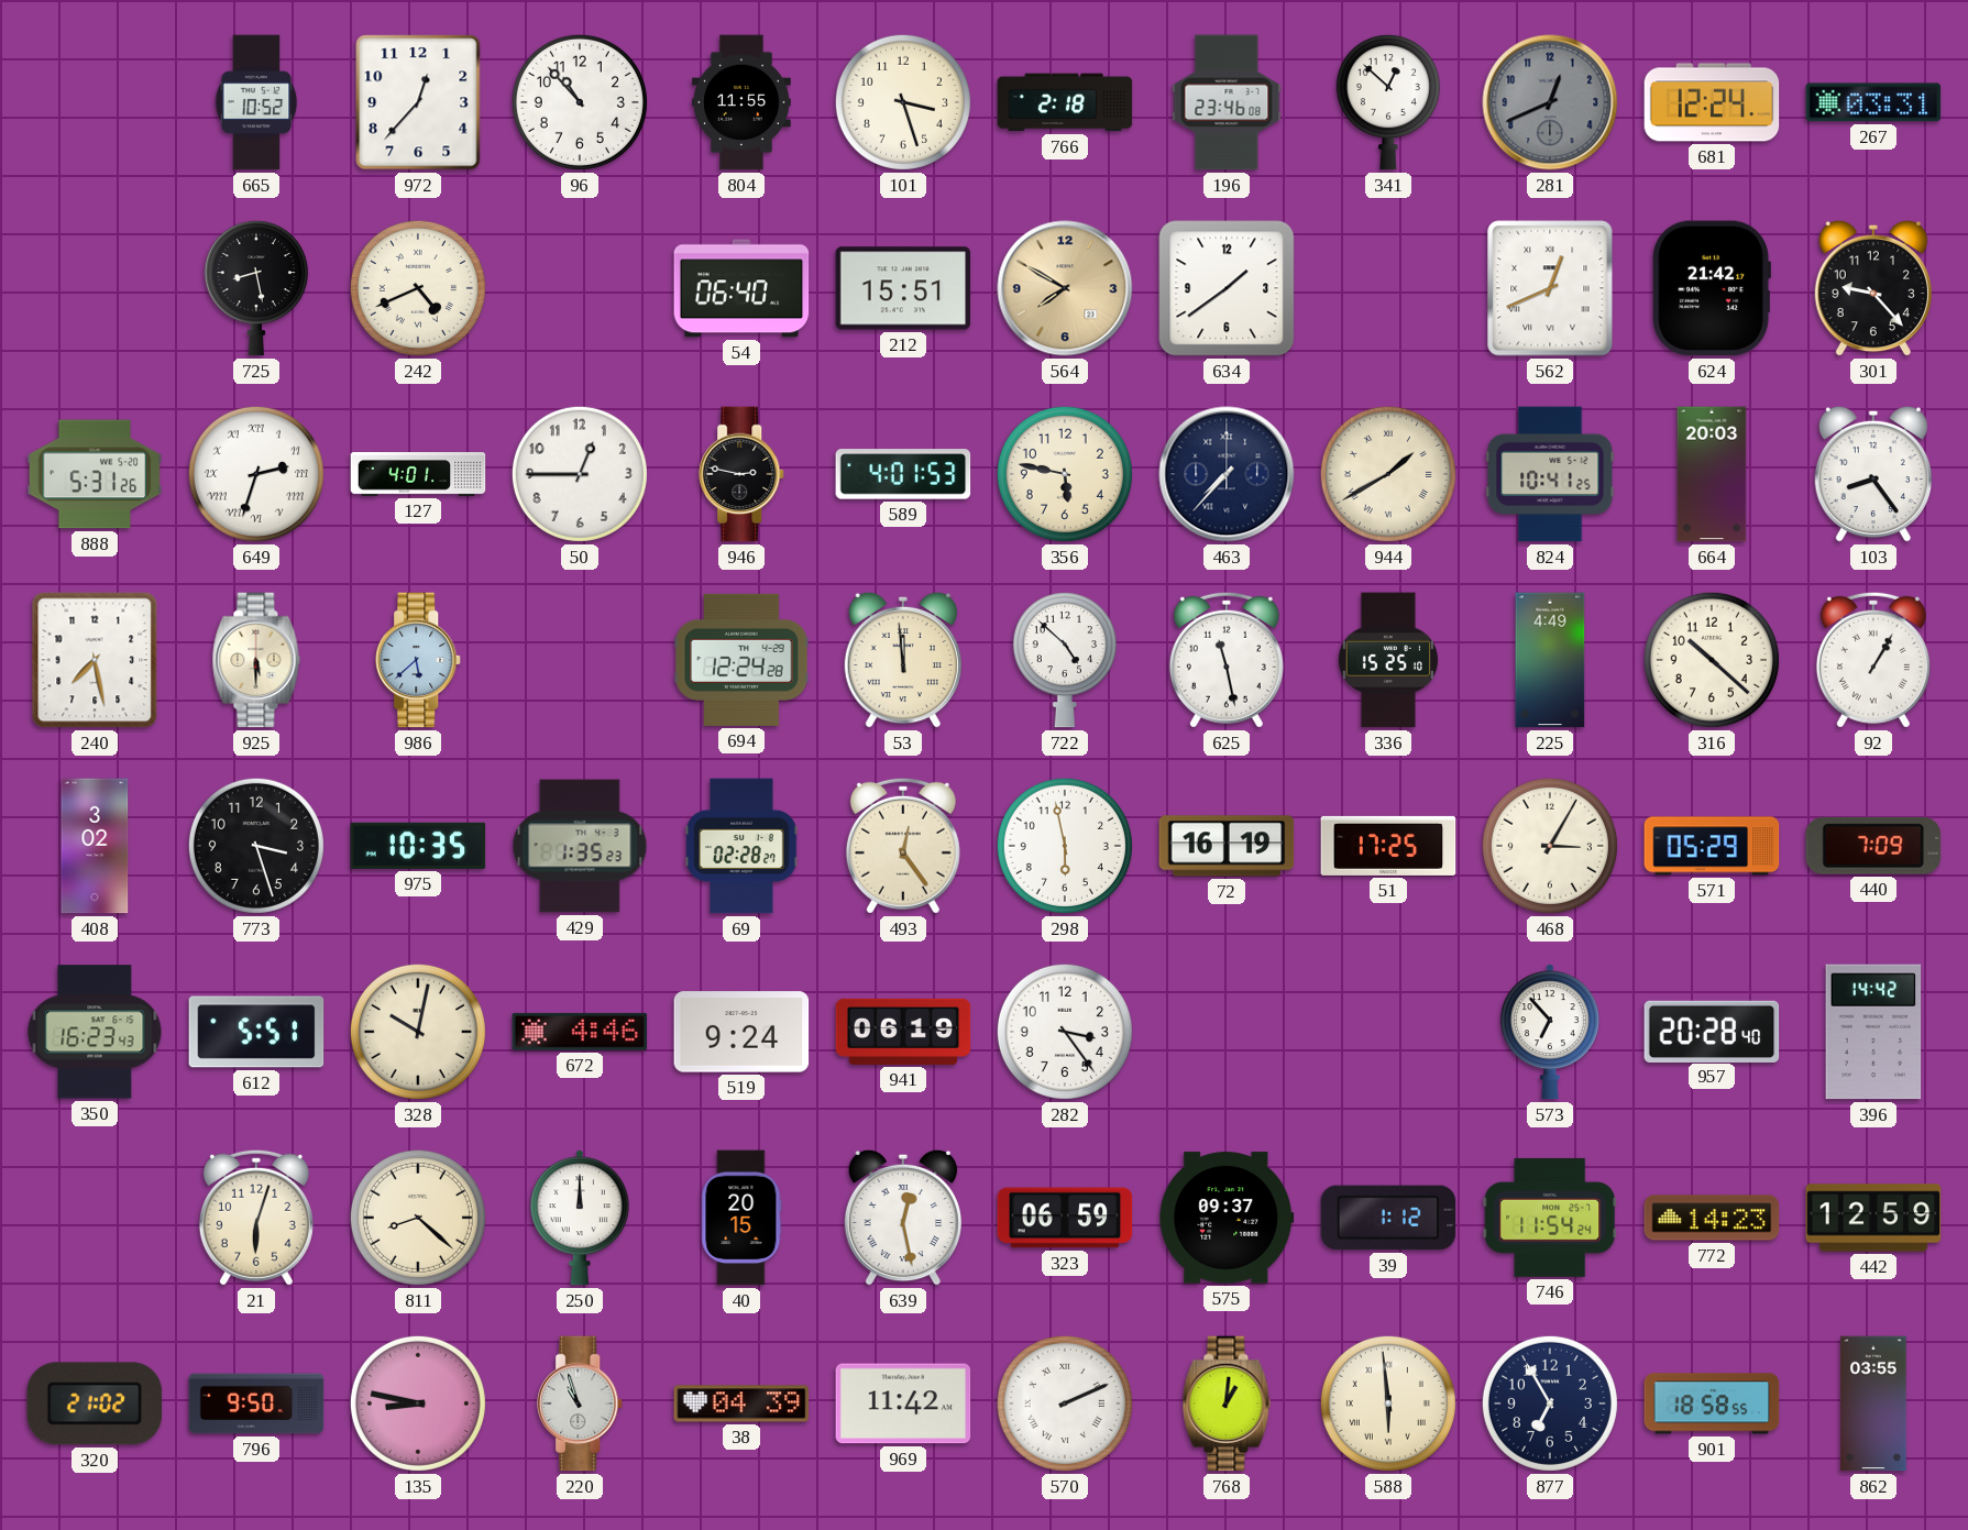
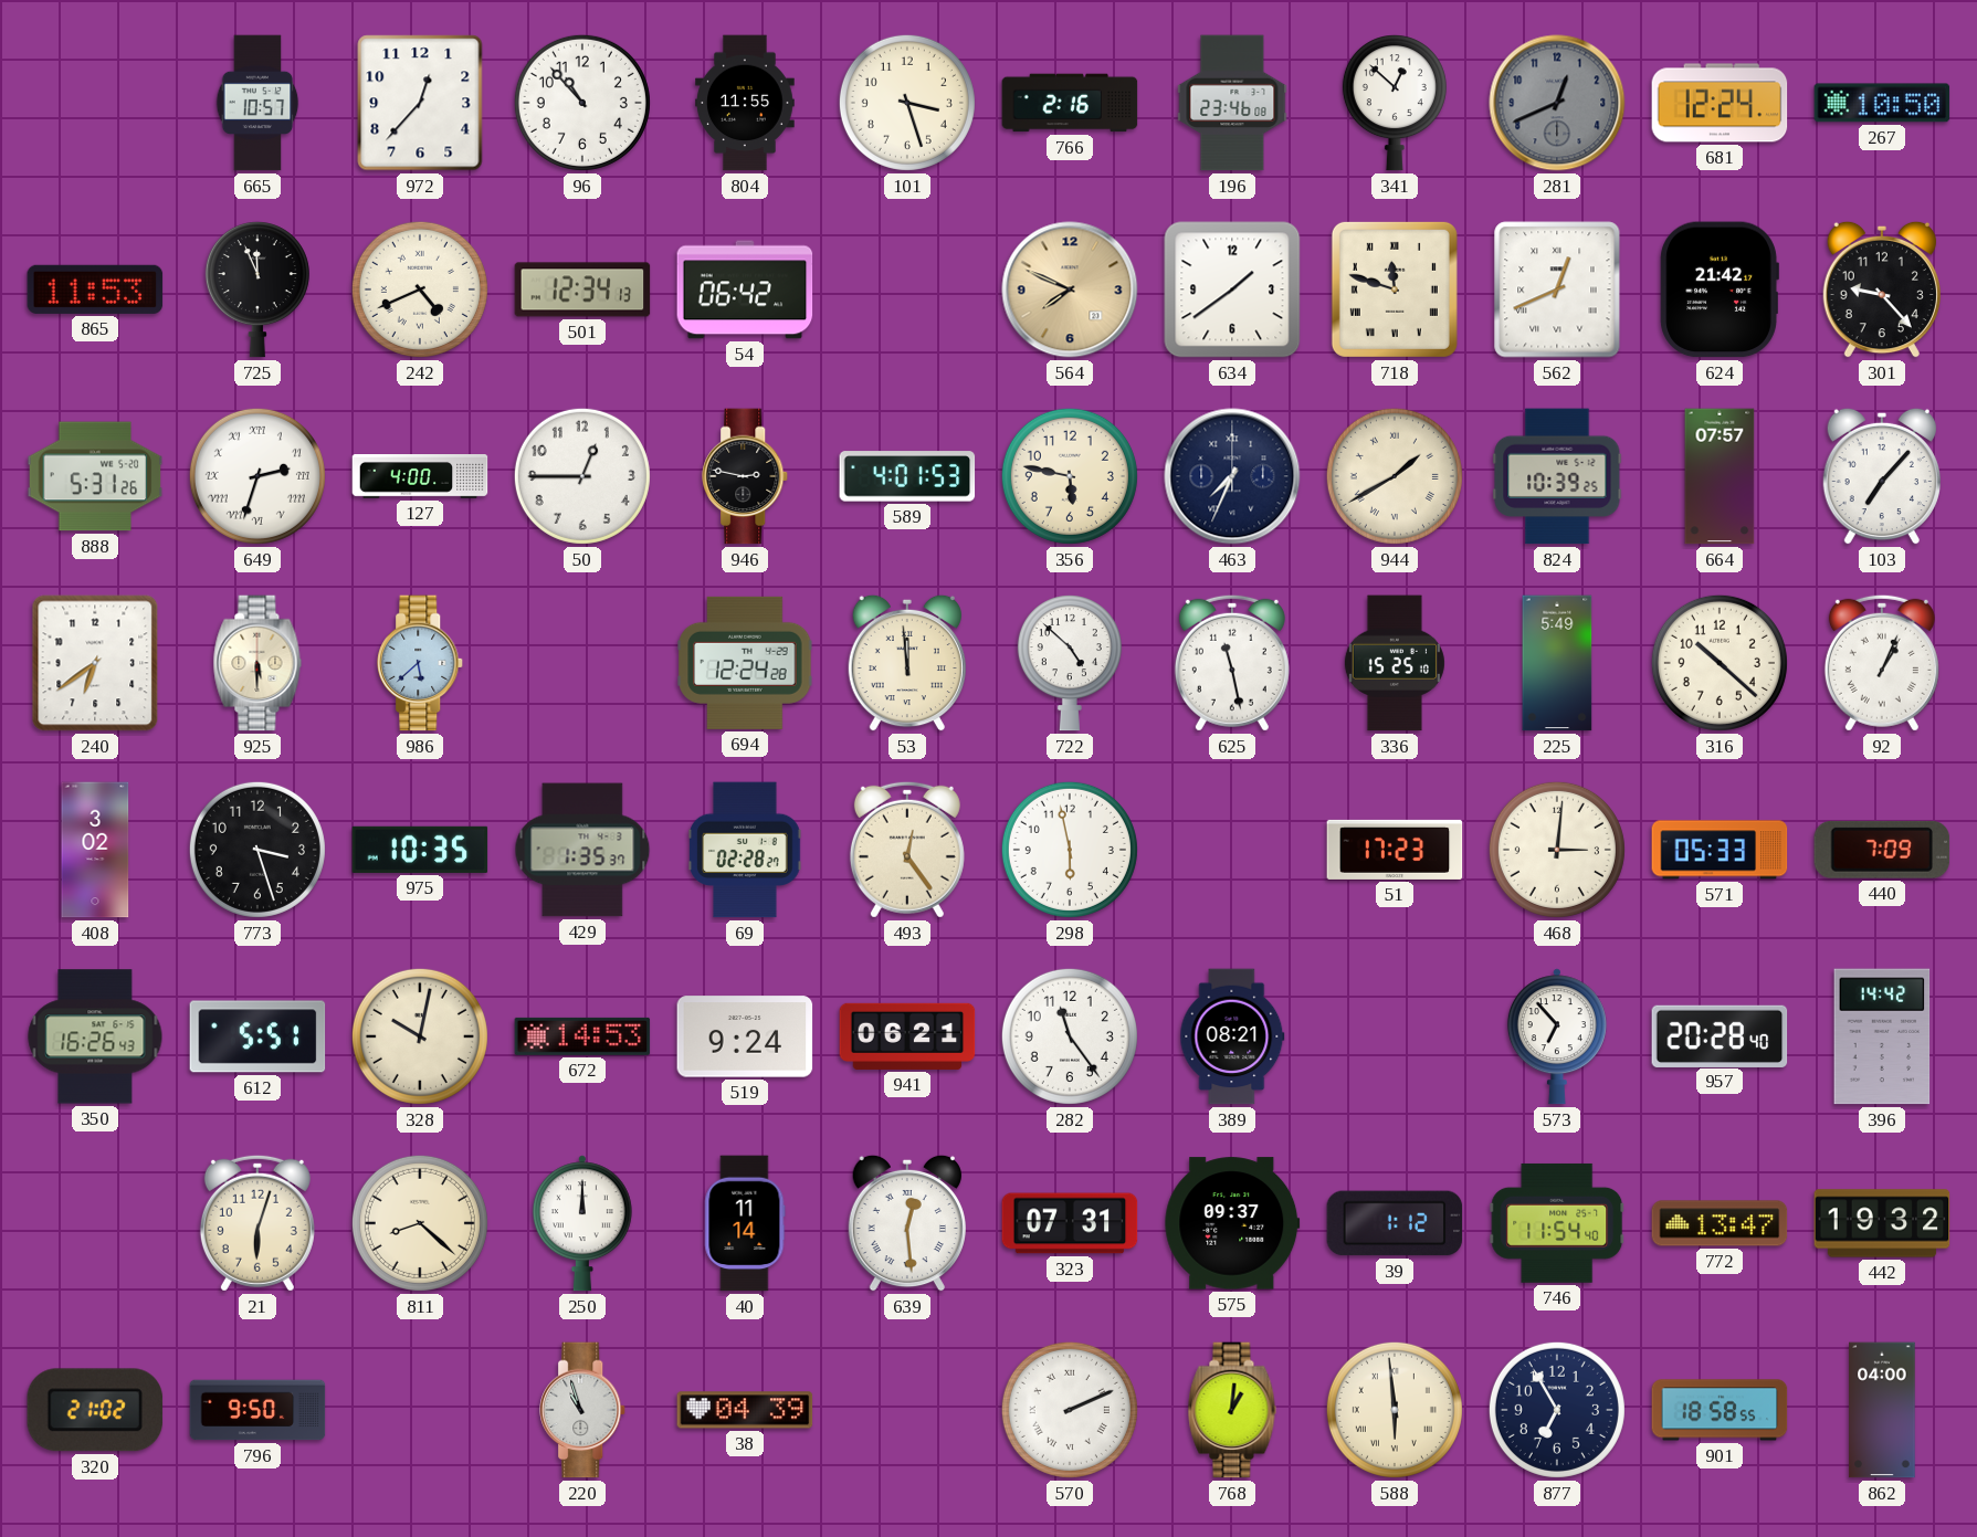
665: 10:52 -> 10:57 (257, 103)
766: 2:18 -> 2:16 (1070, 103)
267: 03:31 -> 10:50 (1882, 103)
865: none -> 11:53 (95, 289)
725: 8:28 -> 11:56 (257, 289)
501: none -> 12:34 (582, 289)
54: 06:40 -> 06:42 (745, 289)
212: 15:51 -> none (903, 288)
564: 7:50 -> 7:49 (1070, 289)
718: none -> 11:48 (1395, 289)
127: 4:01 -> 4:00 (420, 477)
463: 7:37 -> 7:34 (1232, 476)
824: 10:41 -> 10:39 (1557, 476)
664: 20:03 -> 07:57 (1720, 476)
103: 8:24 -> 7:07 (1882, 476)
240: 7:28 -> 6:39 (95, 663)
225: 4:49 -> 5:49 (1557, 663)
92: 1:05 -> 1:04 (1882, 663)
429: 1:35:23 -> 1:35:37 (582, 850)
72: 16:19 -> none (1227, 846)
51: 17:25 -> 17:23 (1395, 850)
468: 3:05 -> 3:01 (1557, 850)
571: 05:29 -> 05:33 (1720, 850)
350: 16:23 -> 16:26 (95, 1036)
672: 4:46 -> 14:53 (582, 1036)
941: 06:19 -> 06:21 (907, 1036)
282: 3:24 -> 11:24 (1070, 1036)
389: none -> 08:21 (1232, 1036)
40: 20:15 -> 11:14 (745, 1223)
639: 12:28 -> 12:29 (907, 1223)
323: 06:59 -> 07:31 (1070, 1223)
746: 11:54:24 -> 11:54:40 (1557, 1223)
772: 14:23 -> 13:47 (1720, 1223)
442: 12:59 -> 19:32 (1882, 1223)
135: 8:47 -> none (418, 1404)
969: 11:42 -> none (903, 1404)
862: 03:55 -> 04:00 (1882, 1410)
